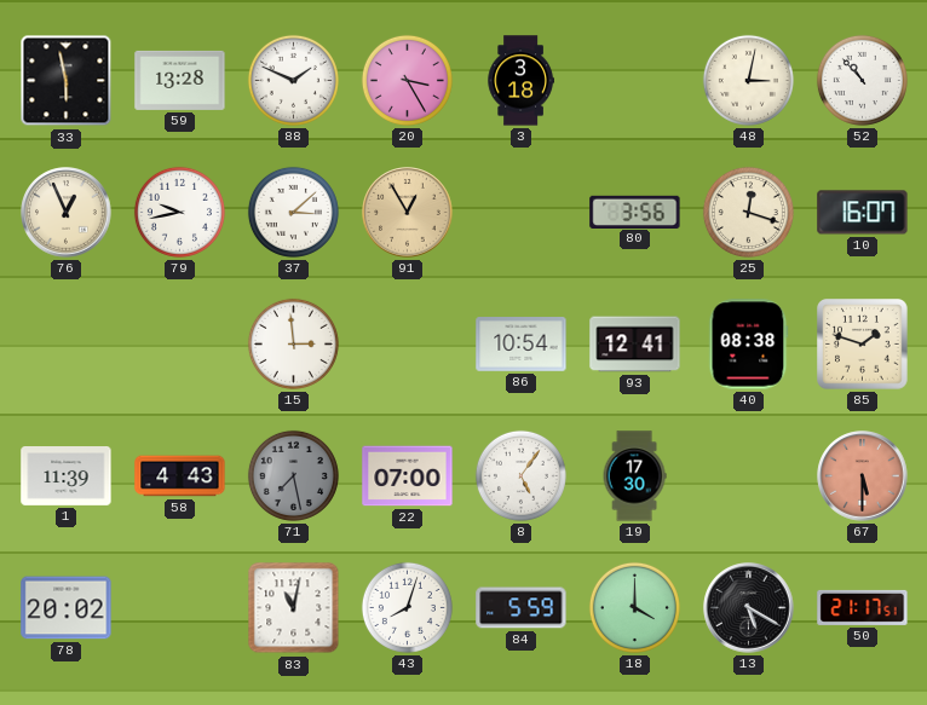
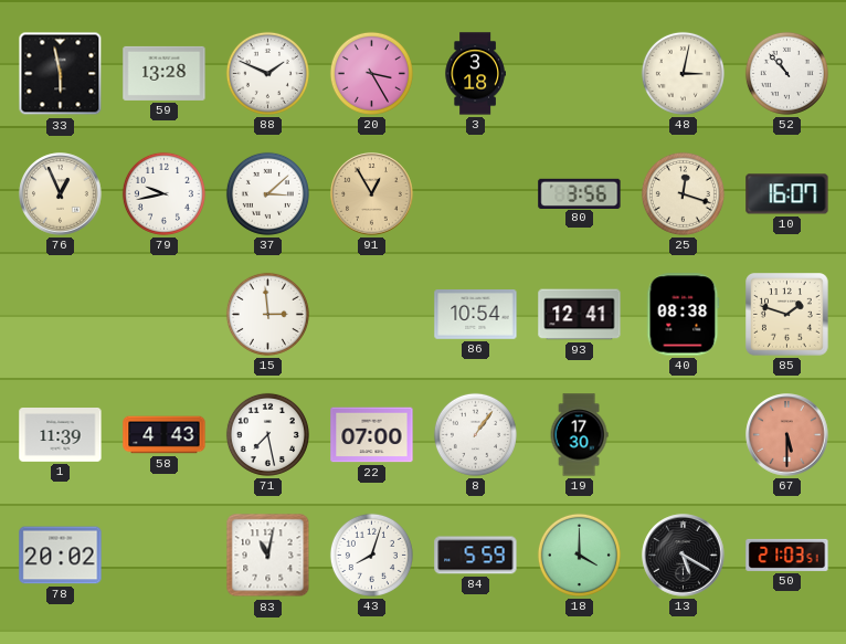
71 dial: grey -> white (267, 434)
8: 5:06 -> 1:06 (475, 434)
50: 21:17 -> 21:03 (787, 555)
